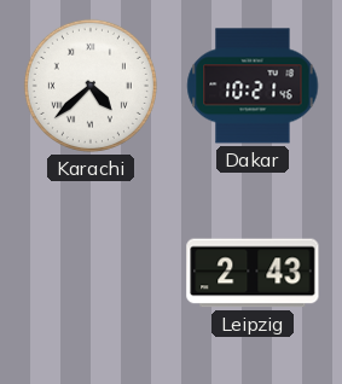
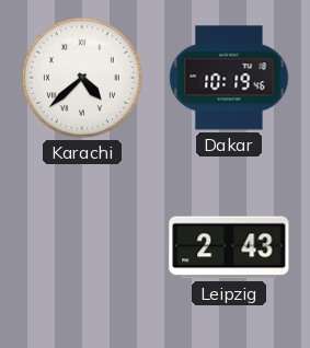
Dakar: 10:21 -> 10:19 (229, 78)
